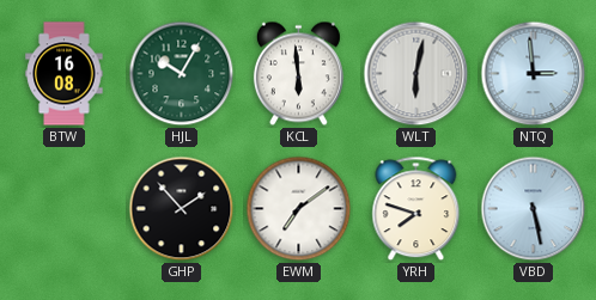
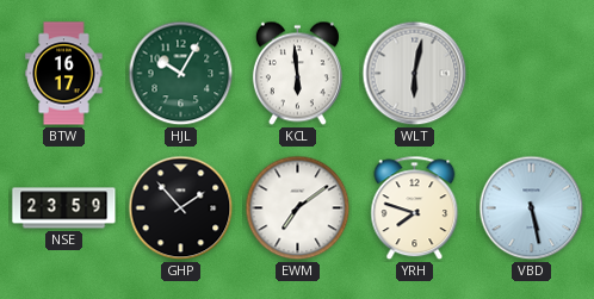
BTW: 16:08 -> 16:17 (64, 74)
NTQ: 2:59 -> none (534, 74)
NSE: none -> 23:59 (64, 208)
